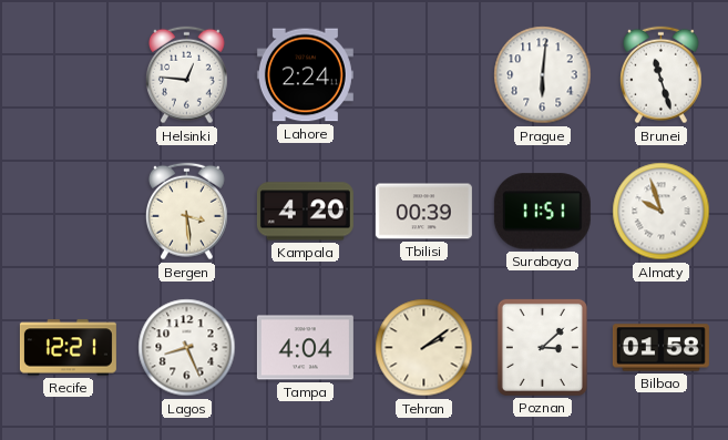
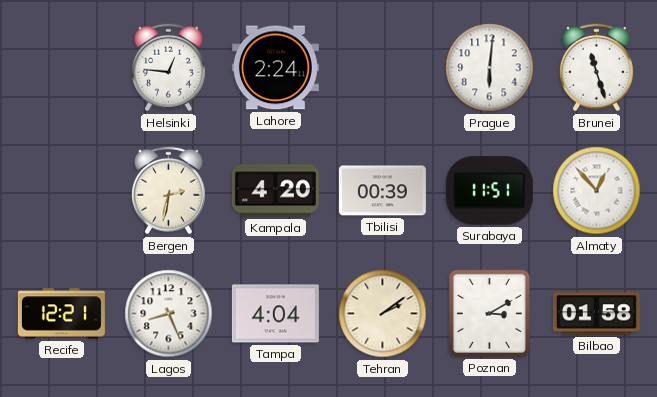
Bergen: 3:29 -> 2:32 (168, 191)
Almaty: 9:57 -> 12:53 (597, 191)
Poznan: 3:08 -> 3:10 (489, 313)
